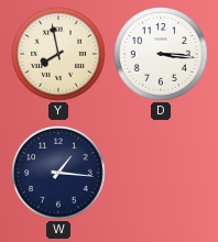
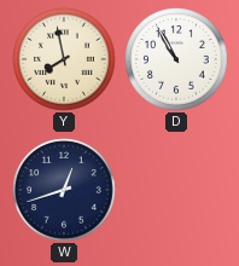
D: 3:16 -> 10:55 (176, 59)
W: 1:16 -> 12:42 (64, 190)
